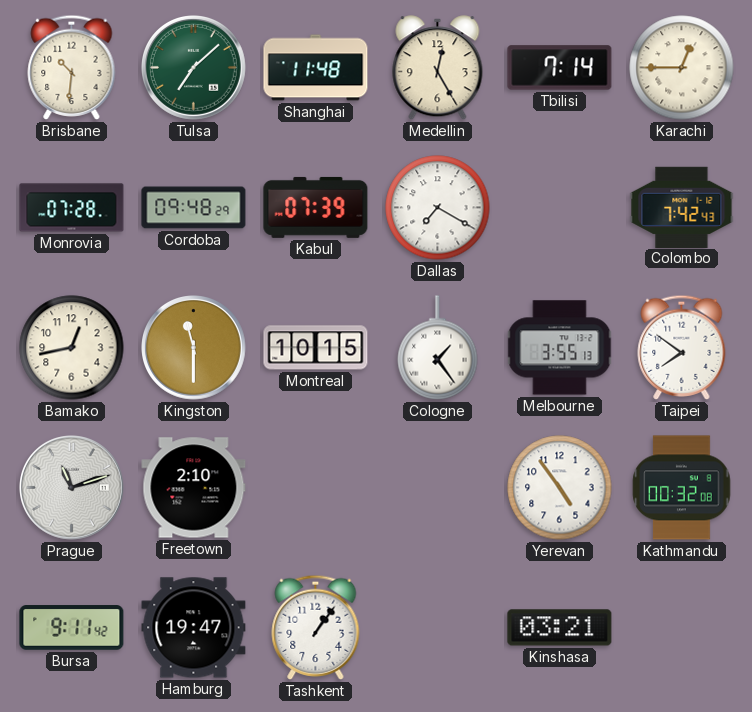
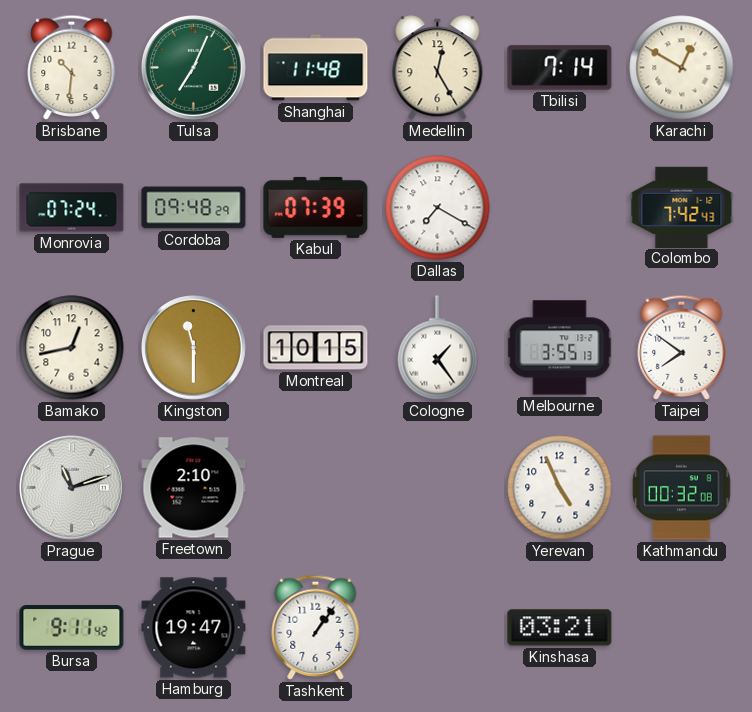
Tulsa: 7:08 -> 7:04 (194, 68)
Karachi: 12:45 -> 12:50 (682, 68)
Monrovia: 07:28 -> 07:24 (72, 208)
Yerevan: 4:54 -> 4:56 (560, 488)
